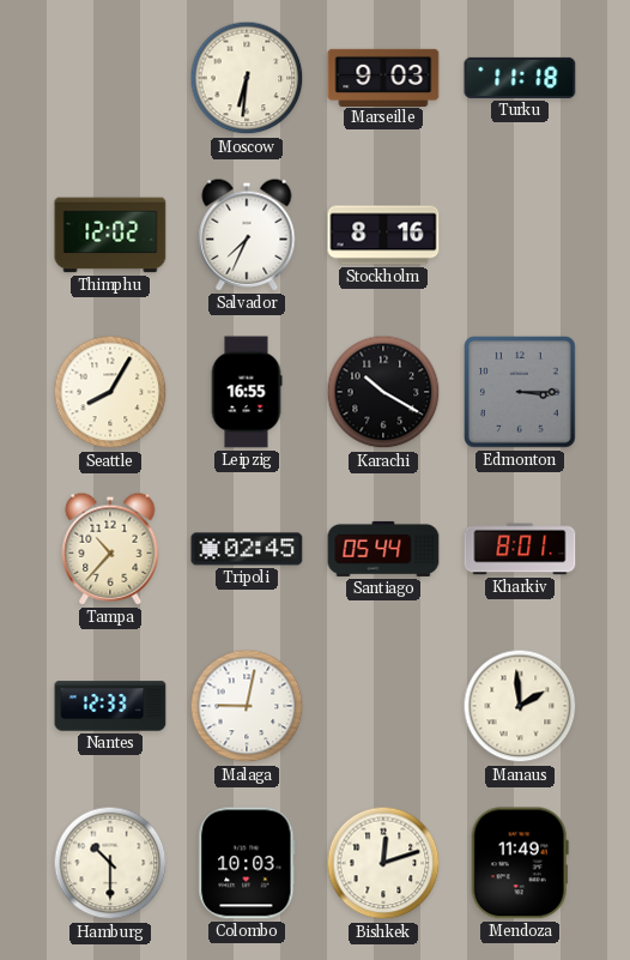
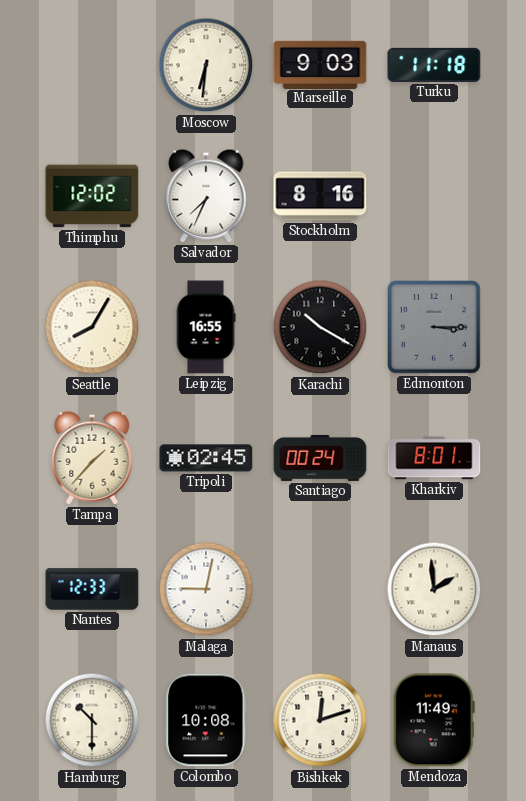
Tampa: 10:37 -> 1:37 (92, 458)
Santiago: 05:44 -> 00:24 (320, 458)
Colombo: 10:03 -> 10:08 (206, 720)
